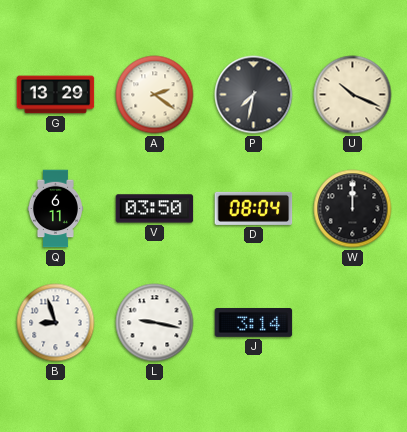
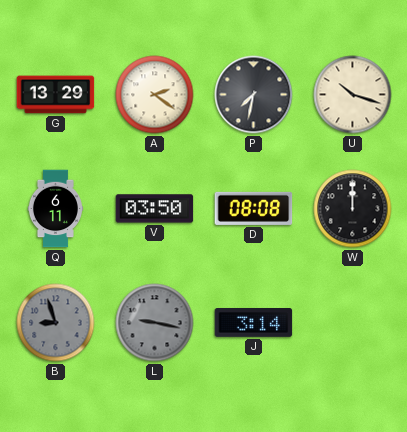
U: 10:19 -> 10:18 (353, 95)
D: 08:04 -> 08:08 (254, 208)
B dial: white -> grey (56, 323)
L dial: white -> grey (155, 323)
